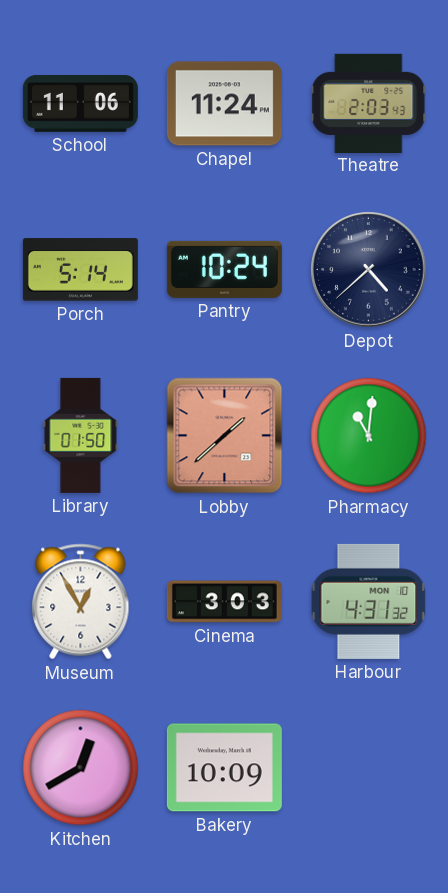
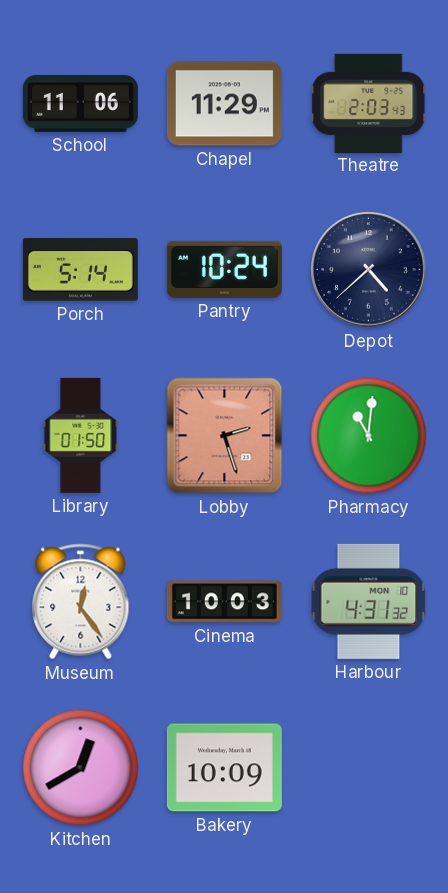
Chapel: 11:24 -> 11:29 (224, 104)
Lobby: 1:38 -> 2:27 (225, 436)
Museum: 12:55 -> 12:24 (81, 602)
Cinema: 3:03 -> 10:03 (224, 602)
